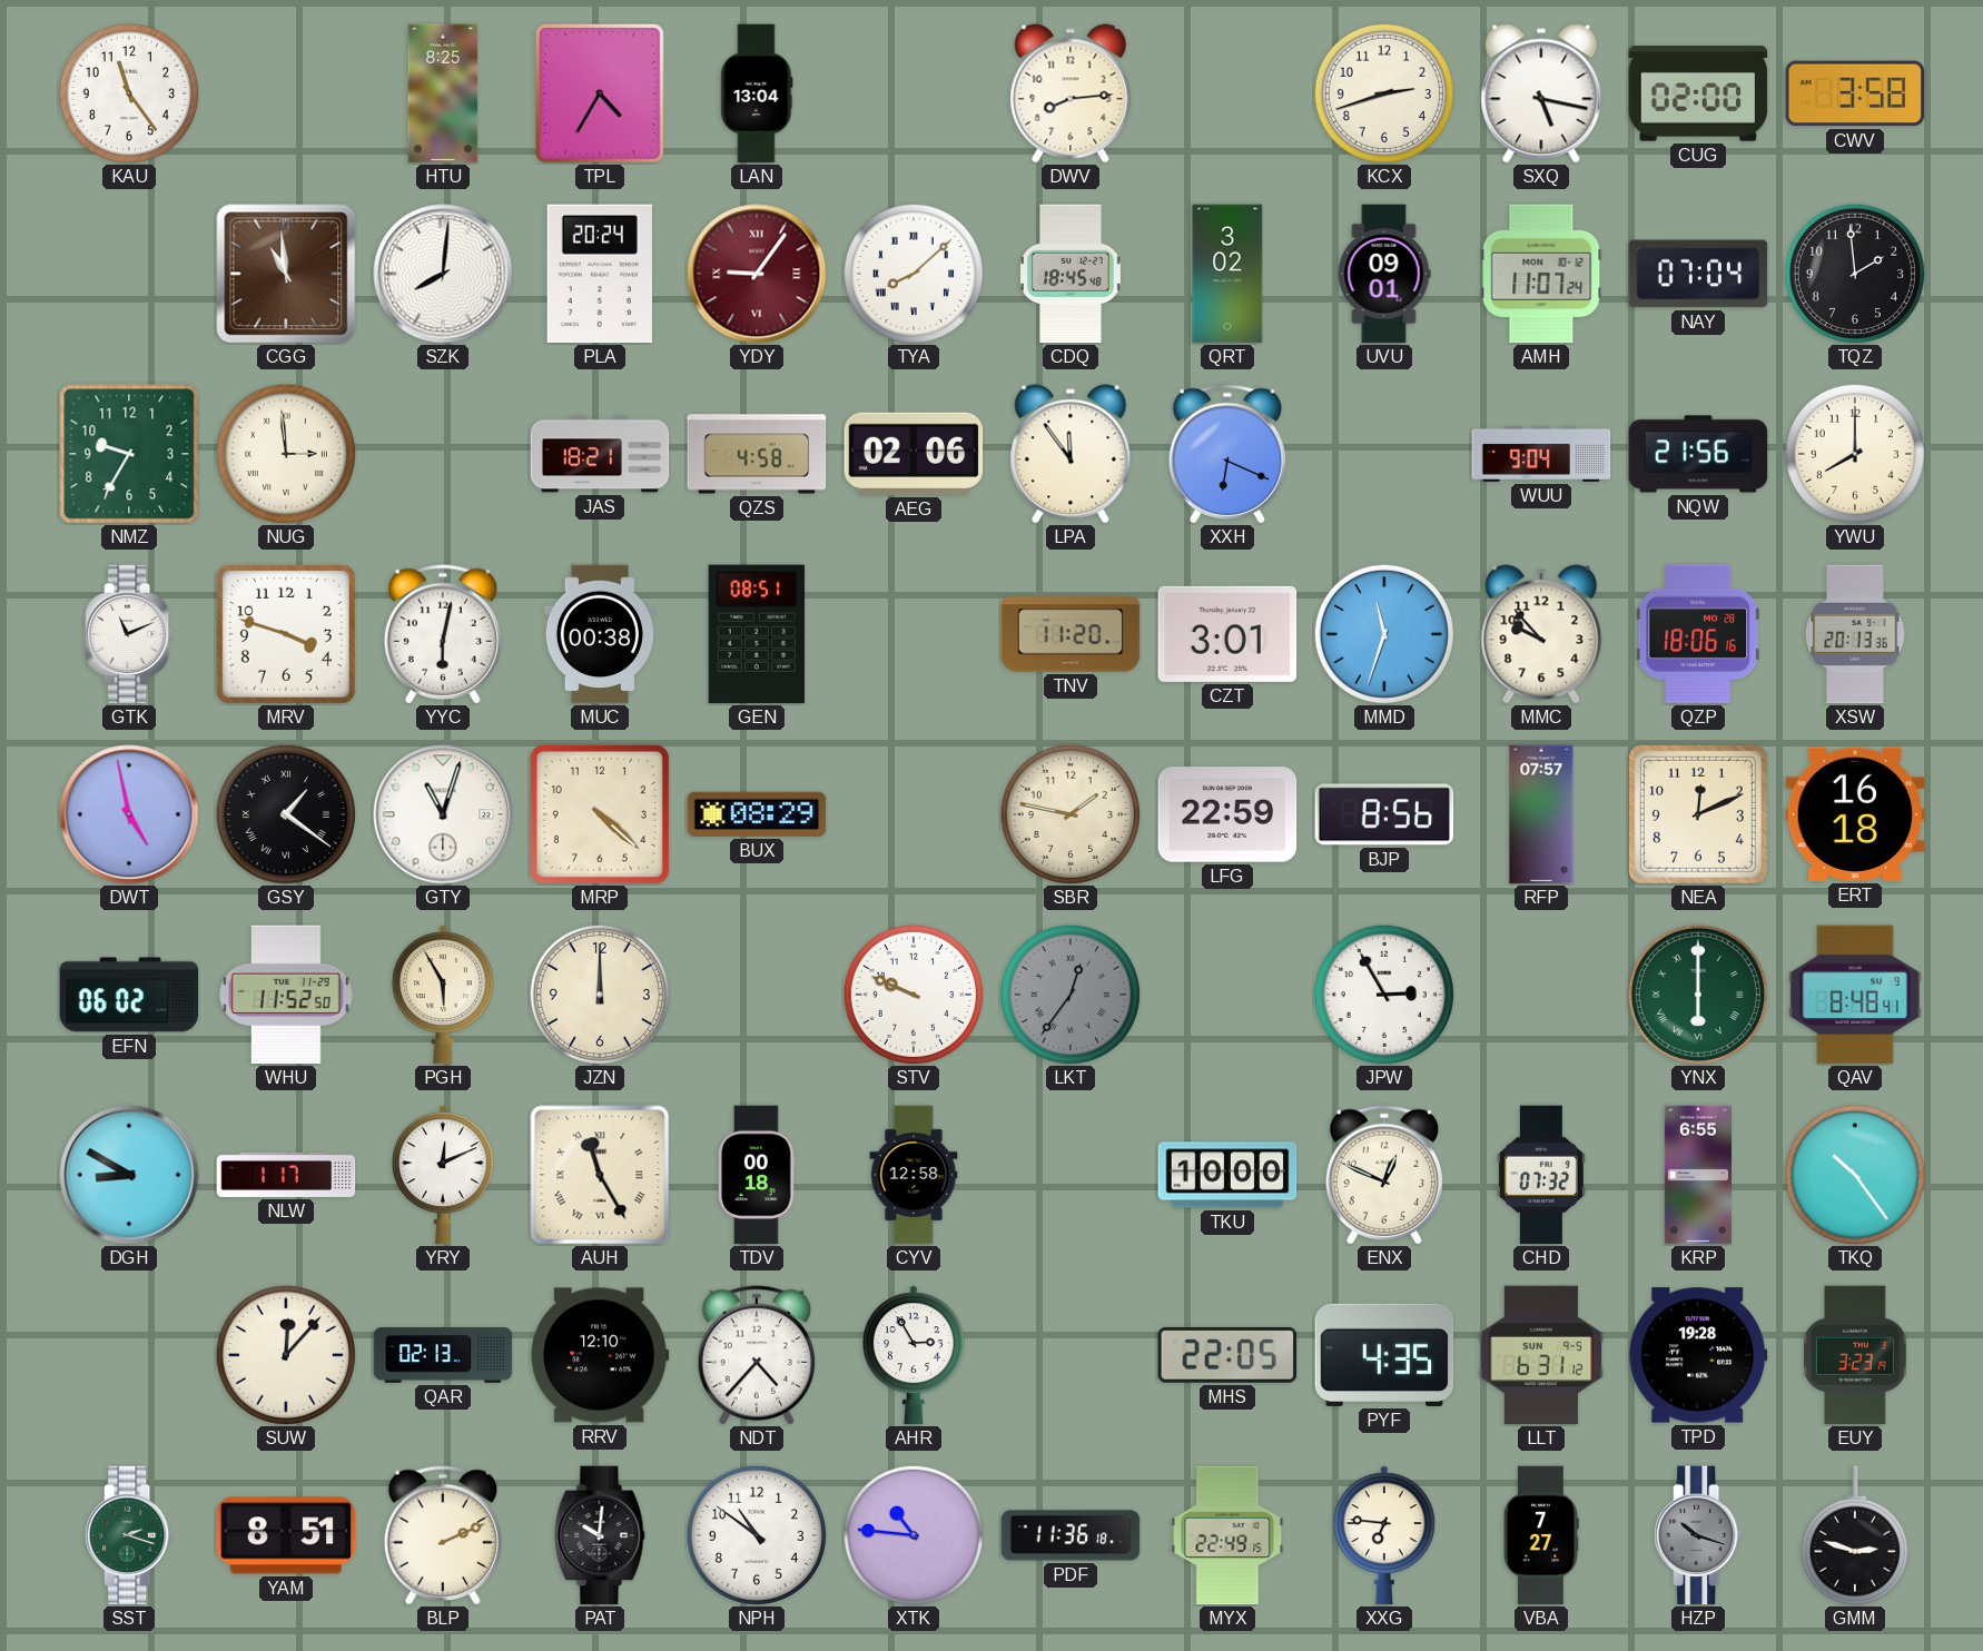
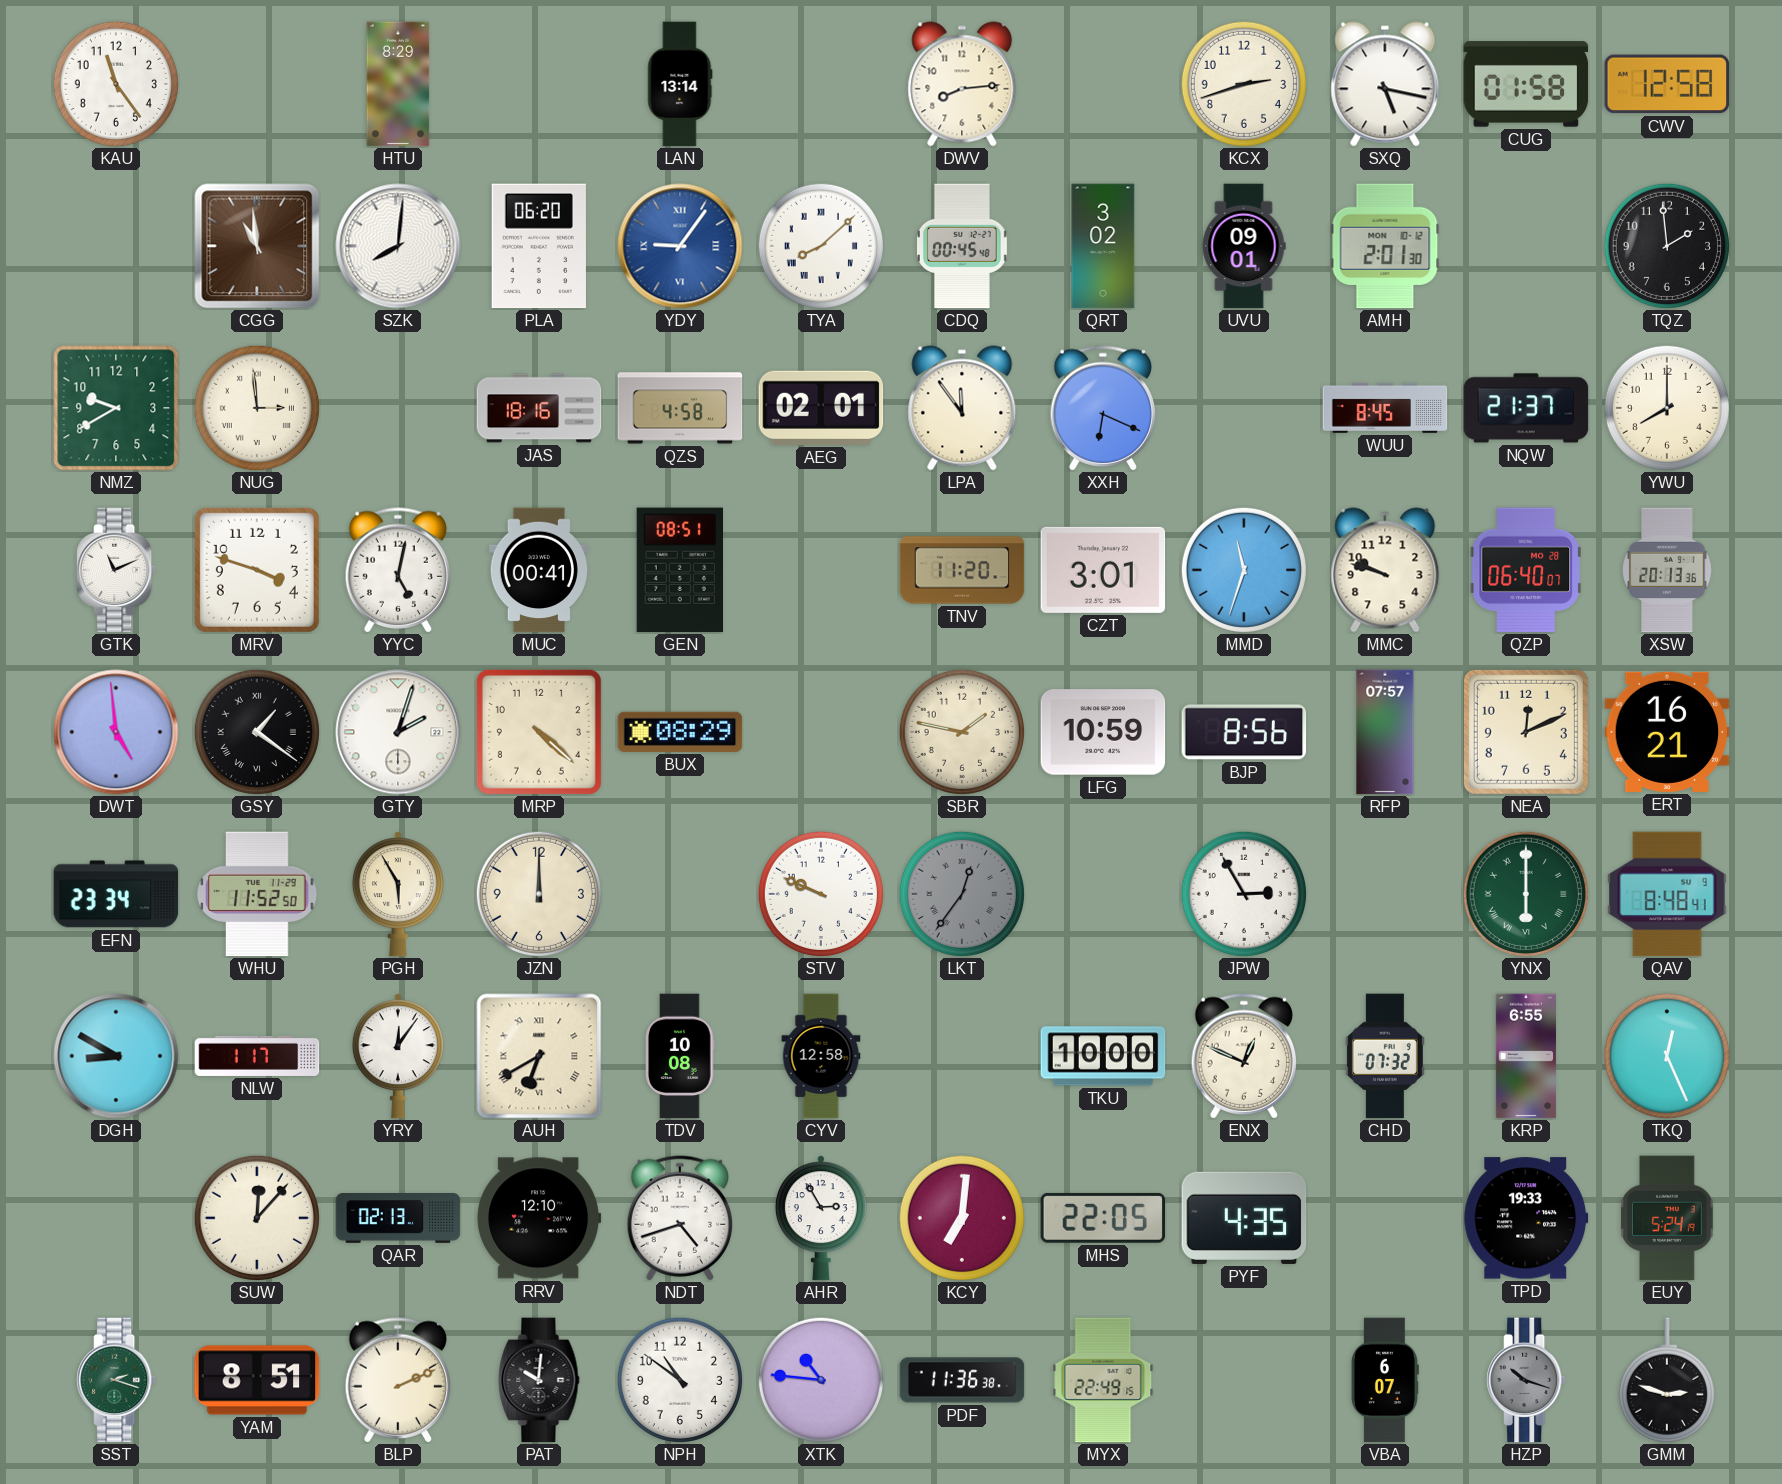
HTU: 8:25 -> 8:29 (398, 84)
TPL: 4:35 -> none (600, 93)
LAN: 13:04 -> 13:14 (680, 84)
CUG: 02:00 -> 01:58 (1526, 84)
CWV: 3:58 -> 12:58 (1667, 84)
PLA: 20:24 -> 06:20 (539, 246)
YDY dial: burgundy -> blue (680, 246)
CDQ: 18:45 -> 00:45 (963, 246)
AMH: 11:07 -> 2:01 (1385, 246)
NAY: 07:04 -> none (1698, 274)
NMZ: 9:35 -> 9:40 (116, 408)
JAS: 18:21 -> 18:16 (539, 408)
AEG: 02:06 -> 02:01 (821, 408)
WUU: 9:04 -> 8:45 (1385, 408)
NQW: 21:56 -> 21:37 (1526, 408)
YYC: 6:02 -> 5:02 (397, 570)
MUC: 00:38 -> 00:41 (539, 570)
MMC: 9:53 -> 9:48 (1385, 570)
QZP: 18:06 -> 06:40 (1526, 570)
DWT: 4:58 -> 4:59 (116, 732)
GTY: 11:03 -> 2:03 (398, 732)
LFG: 22:59 -> 10:59 (1103, 732)
ERT: 16:18 -> 16:21 (1667, 732)
EFN: 06:02 -> 23:34 (116, 894)
YRY: 12:11 -> 12:06 (398, 1056)
AUH: 11:25 -> 6:40 (539, 1056)
TDV: 00:18 -> 10:08 (680, 1056)
TKQ: 10:24 -> 12:26 (1667, 1056)
NDT: 4:37 -> 4:42 (679, 1218)
KCY: none -> 7:01 (962, 1218)
LLT: 6:31 -> none (1540, 1355)
TPD: 19:28 -> 19:33 (1526, 1218)
EUY: 3:23 -> 5:24 (1667, 1218)
PDF: 11:36:18 -> 11:36:38 (962, 1380)
XXG: 6:46 -> none (1384, 1535)
VBA: 7:27 -> 6:07 (1385, 1380)
